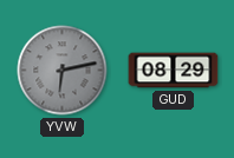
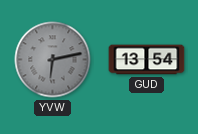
GUD: 08:29 -> 13:54 (147, 60)
